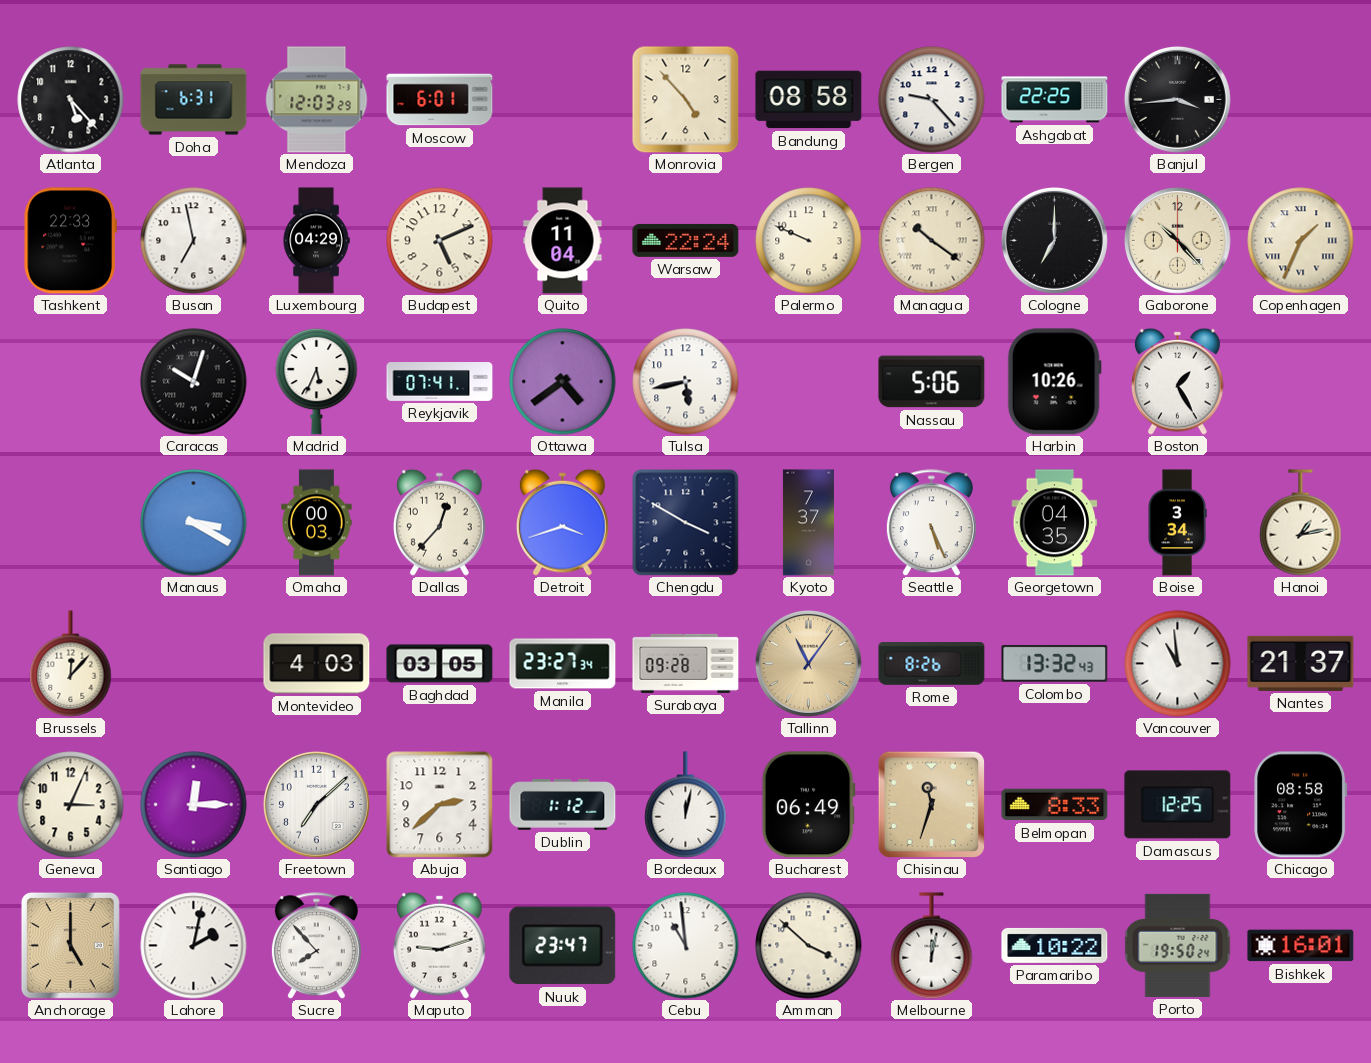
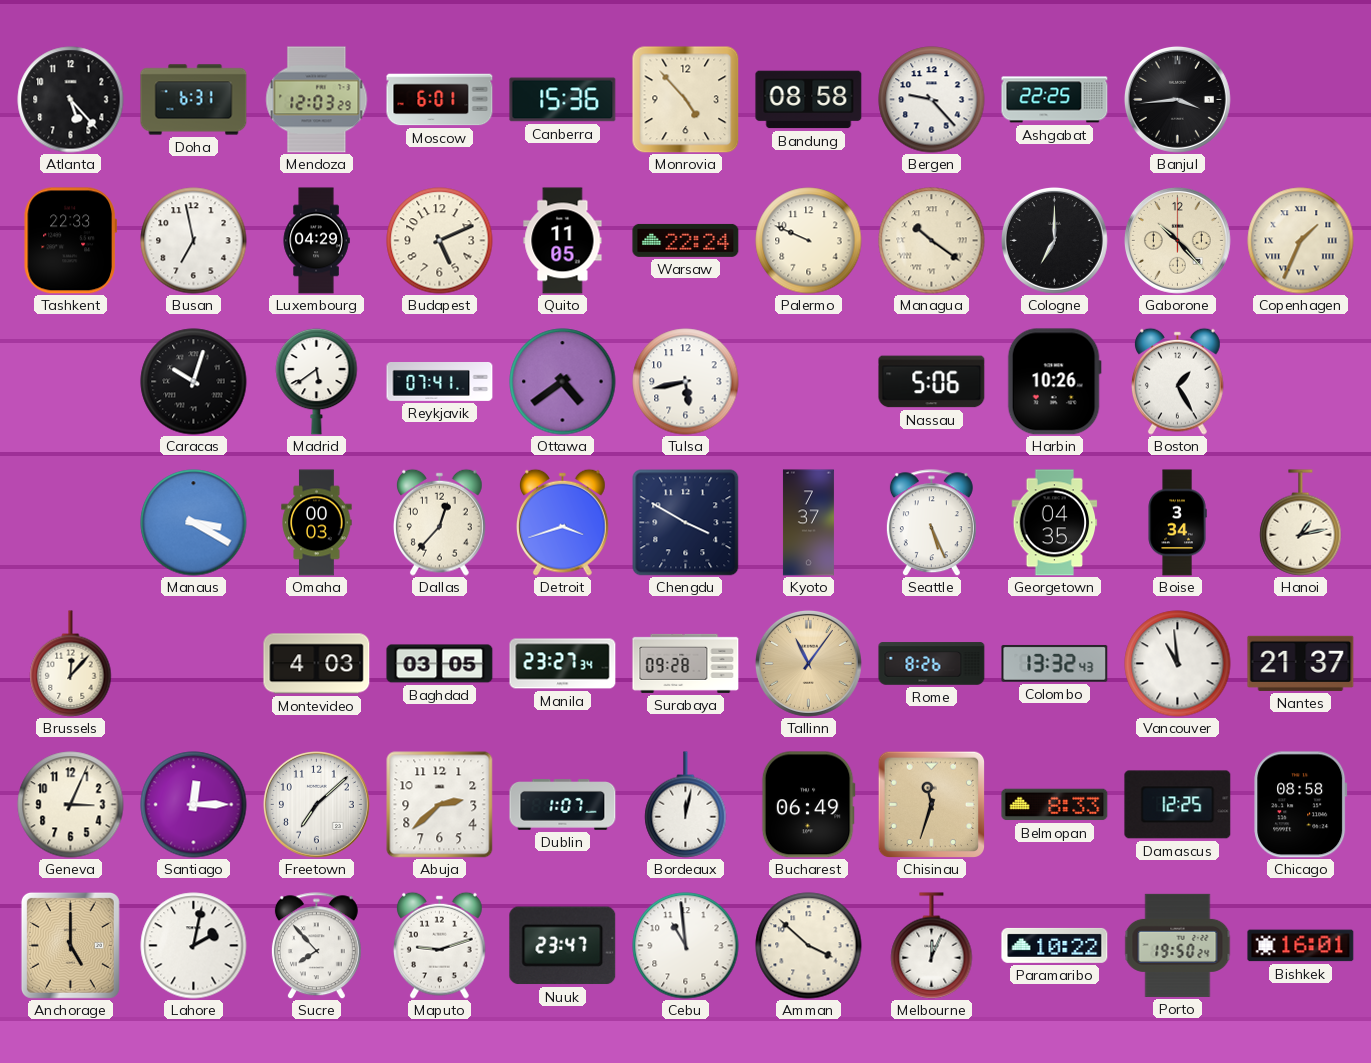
Canberra: none -> 15:36 (563, 100)
Quito: 11:04 -> 11:05 (563, 241)
Madrid: 5:34 -> 5:39 (317, 381)
Dublin: 1:12 -> 1:07 (563, 805)
Melbourne: 12:02 -> 12:04 (932, 946)
